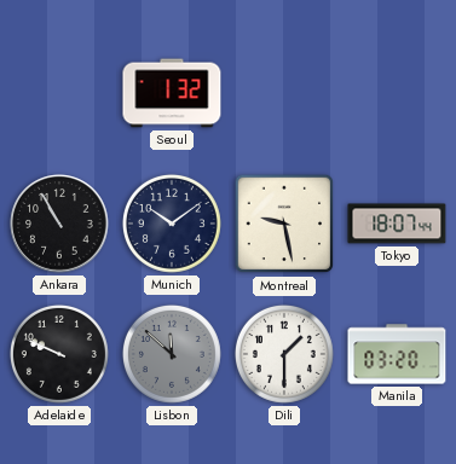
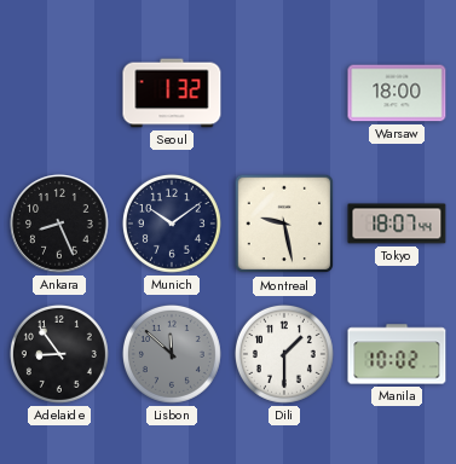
Warsaw: none -> 18:00 (397, 93)
Ankara: 10:55 -> 8:26 (59, 224)
Adelaide: 9:49 -> 8:54 (59, 354)
Manila: 03:20 -> 10:02 (397, 354)
